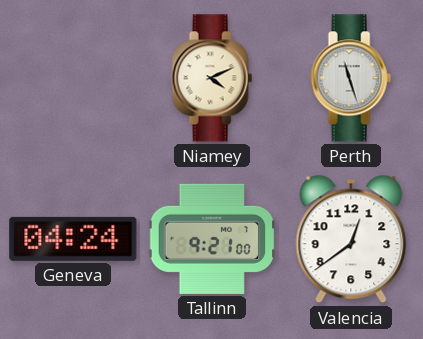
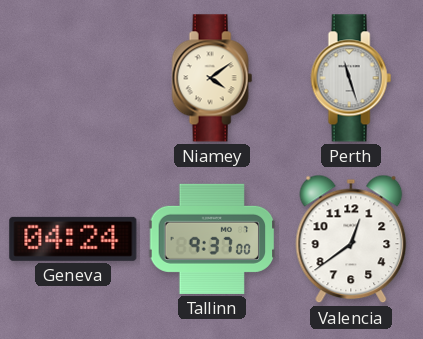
Niamey: 4:11 -> 4:09 (212, 78)
Tallinn: 9:21 -> 9:37 (212, 239)
